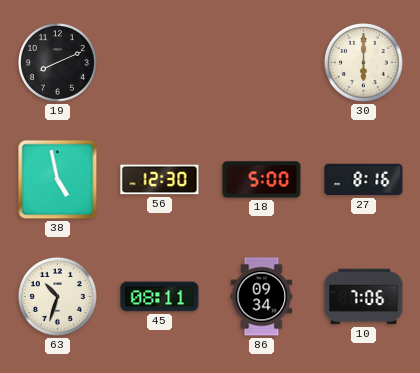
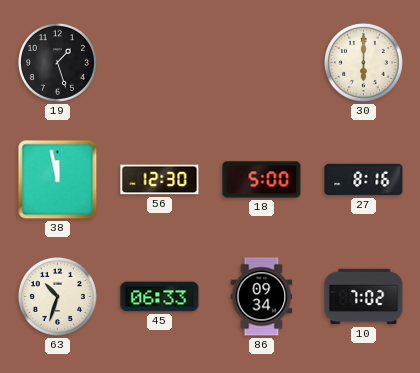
19: 8:11 -> 1:27 (57, 62)
38: 4:58 -> 11:58 (58, 180)
45: 08:11 -> 06:33 (160, 297)
10: 7:06 -> 7:02 (364, 297)
